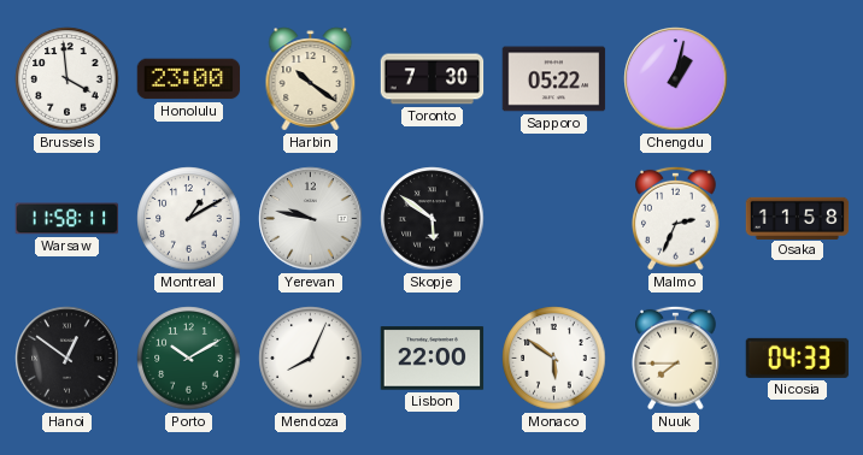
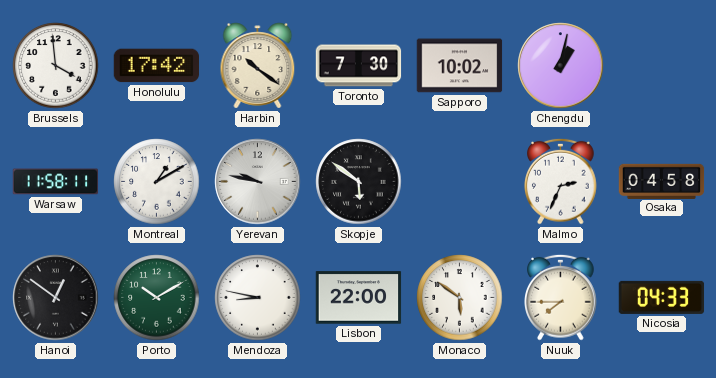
Honolulu: 23:00 -> 17:42 (157, 66)
Sapporo: 05:22 -> 10:02 (460, 66)
Osaka: 11:58 -> 04:58 (662, 181)
Mendoza: 8:04 -> 8:47 (258, 298)
